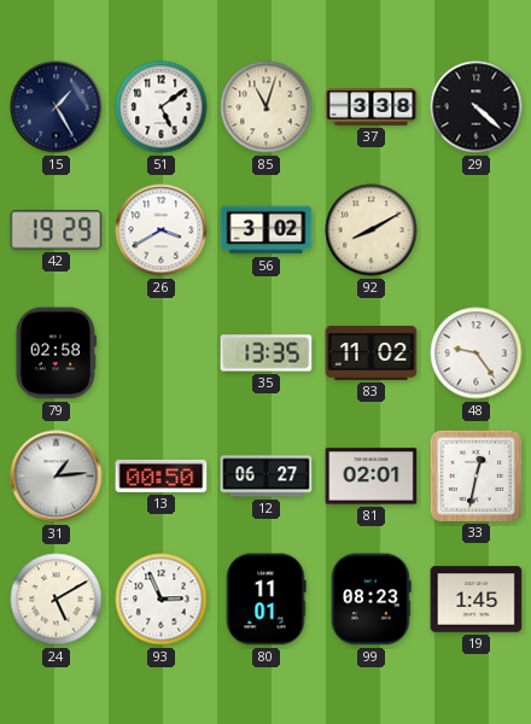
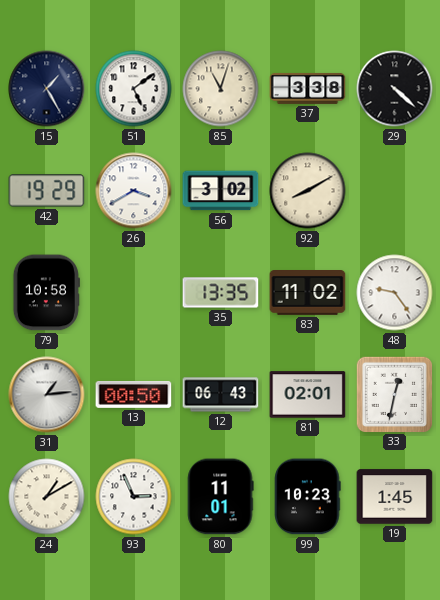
79: 02:58 -> 10:58 (46, 293)
12: 06:27 -> 06:43 (221, 395)
24: 5:10 -> 1:10 (47, 497)
99: 08:23 -> 10:23 (308, 497)
